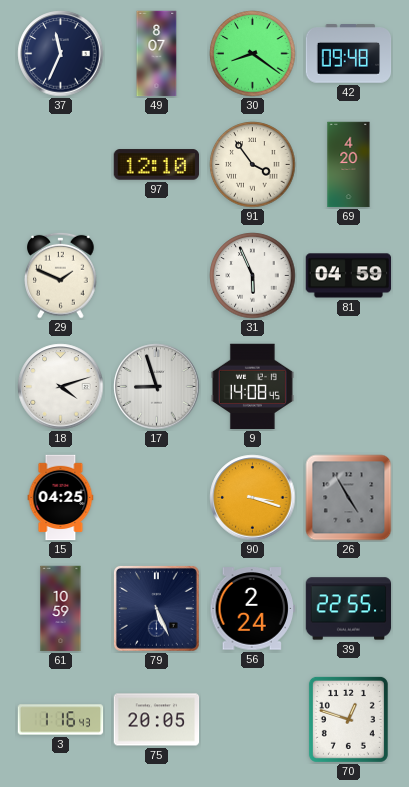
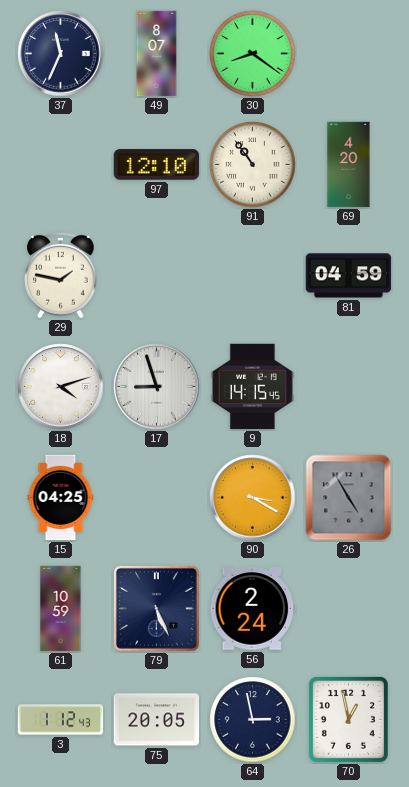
42: 09:48 -> none (349, 54)
91: 3:54 -> 10:54 (253, 165)
29: 1:49 -> 1:47 (61, 275)
31: 5:56 -> none (253, 276)
9: 14:08 -> 14:15 (252, 387)
90: 3:18 -> 3:20 (253, 498)
39: 22:55 -> none (349, 609)
3: 1:16 -> 1:12 (61, 720)
64: none -> 2:58 (253, 720)
70: 12:48 -> 12:58 (348, 719)
